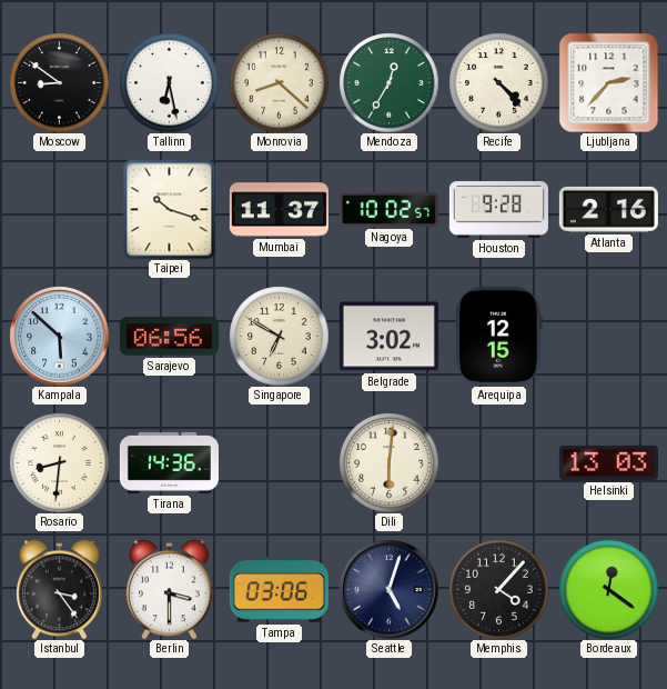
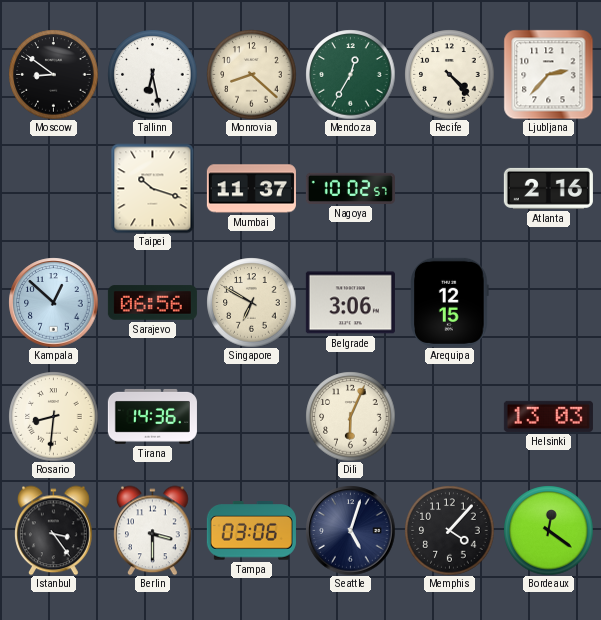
Houston: 9:28 -> none (498, 210)
Kampala: 5:52 -> 12:52 (53, 302)
Belgrade: 3:02 -> 3:06 (350, 303)
Dili: 6:01 -> 6:04 (350, 416)
